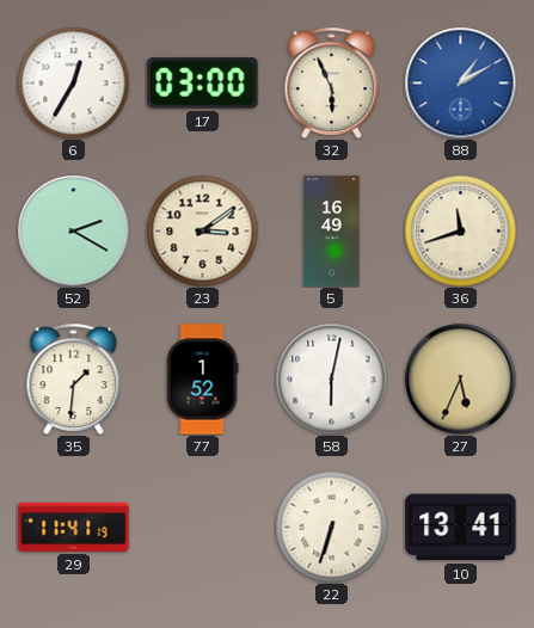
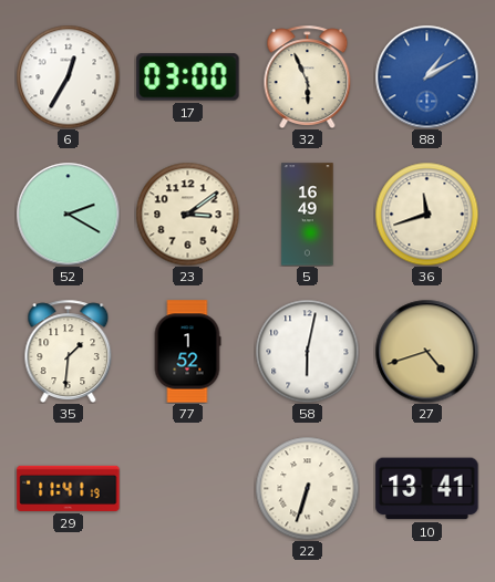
27: 5:34 -> 4:42 (426, 351)
